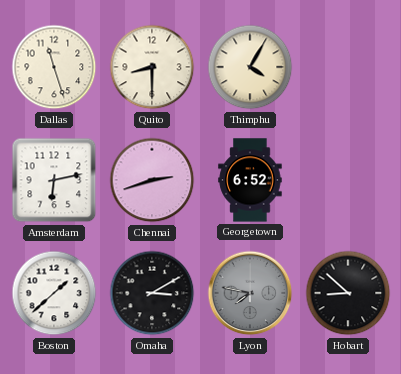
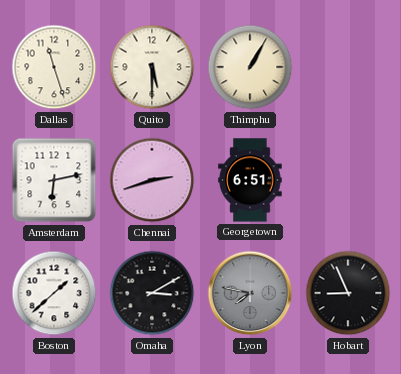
Quito: 8:30 -> 5:30 (152, 67)
Thimphu: 4:05 -> 1:05 (250, 67)
Georgetown: 6:52 -> 6:51 (250, 180)
Hobart: 8:52 -> 8:56 (348, 293)
